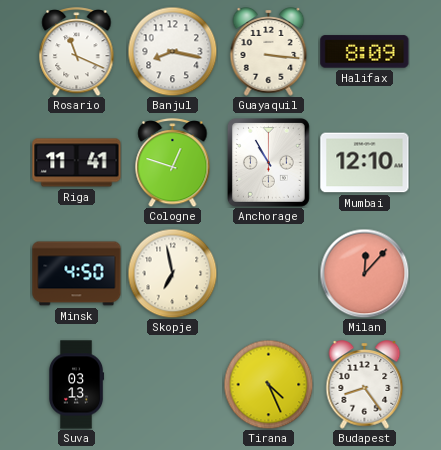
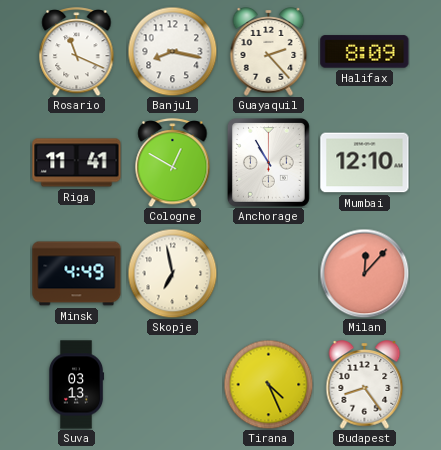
Guayaquil: 3:16 -> 2:23 (269, 52)
Cologne: 12:48 -> 12:50 (173, 163)
Minsk: 4:50 -> 4:49 (77, 274)
